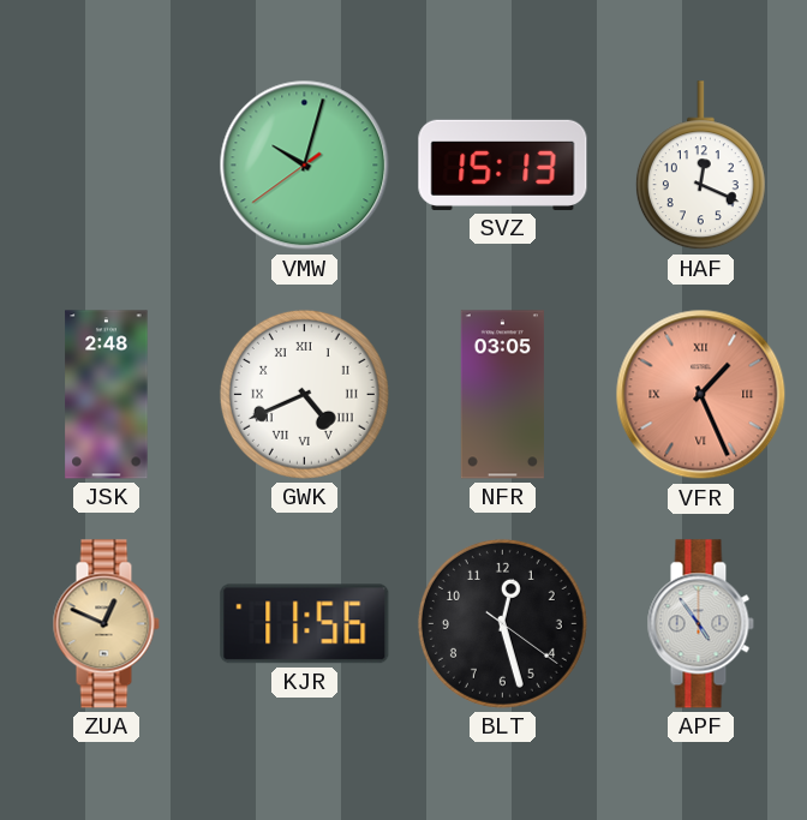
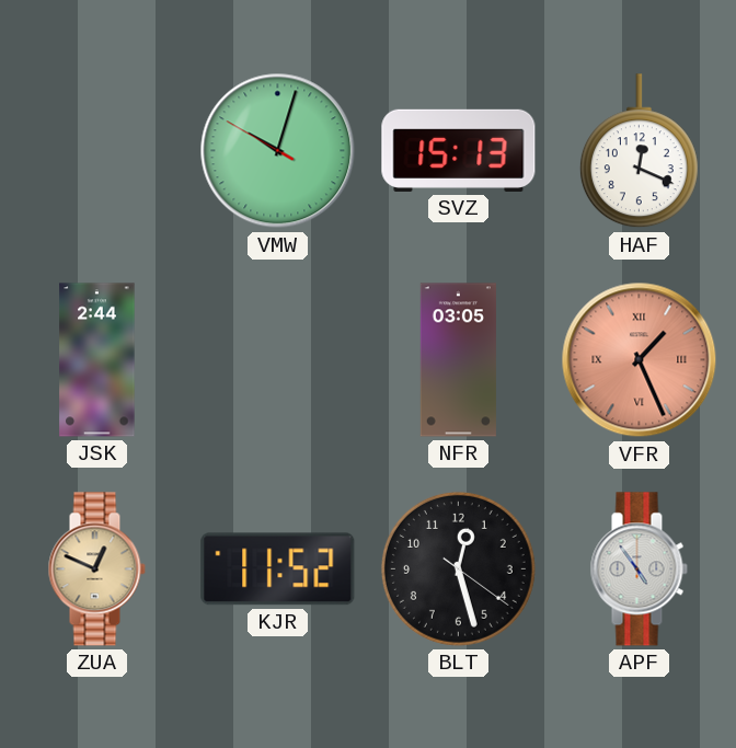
VMW: 10:02:39 -> 10:02:50 (278, 151)
JSK: 2:48 -> 2:44 (97, 360)
GWK: 4:41 -> none (304, 394)
KJR: 11:56 -> 11:52 (278, 569)
